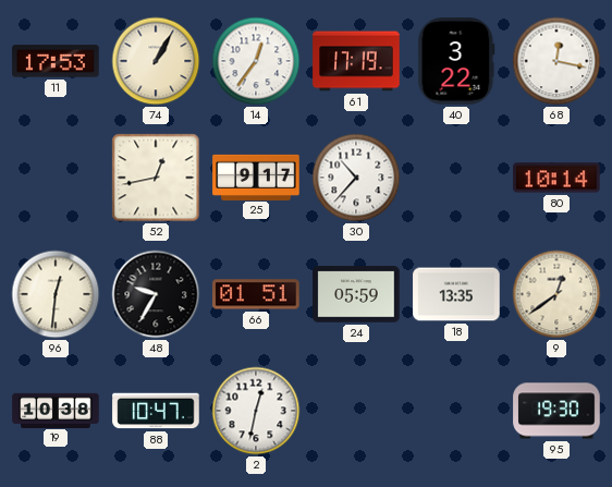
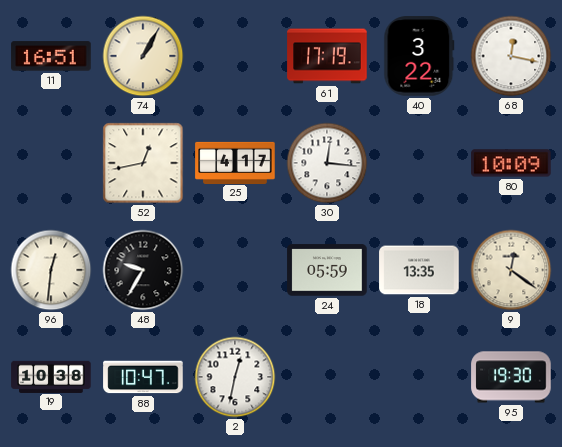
11: 17:53 -> 16:51 (51, 56)
14: 12:36 -> none (256, 61)
25: 9:17 -> 4:17 (235, 162)
30: 10:37 -> 12:16 (327, 163)
80: 10:14 -> 10:09 (511, 163)
66: 01:51 -> none (256, 294)
9: 12:39 -> 12:21 (511, 270)
